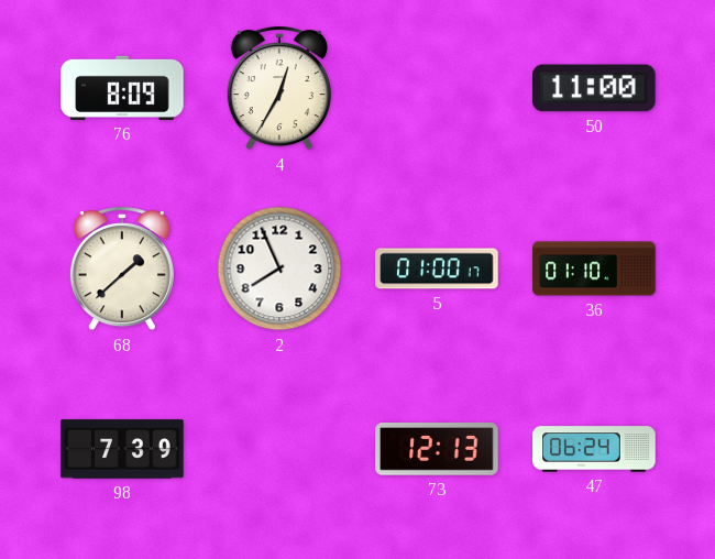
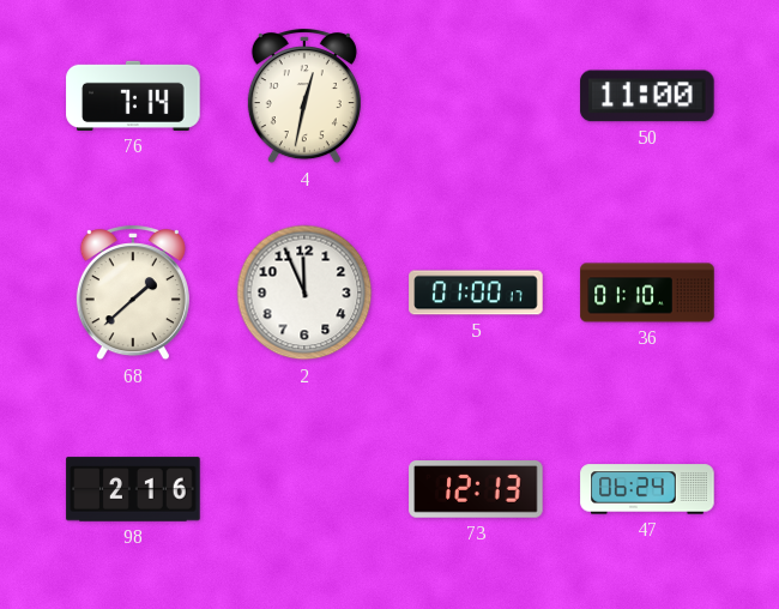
76: 8:09 -> 7:14 (133, 96)
4: 12:35 -> 12:32 (304, 97)
2: 7:56 -> 11:56 (304, 293)
98: 7:39 -> 2:16 (133, 489)
